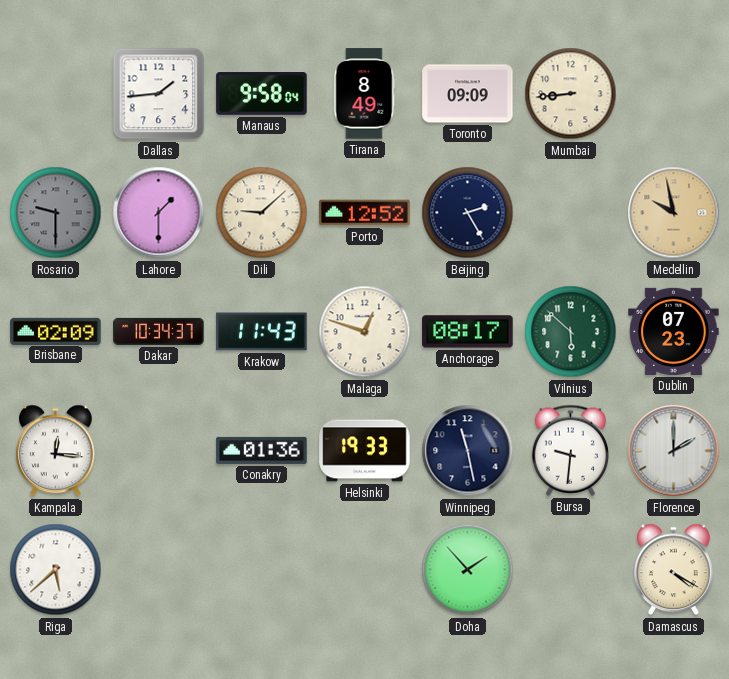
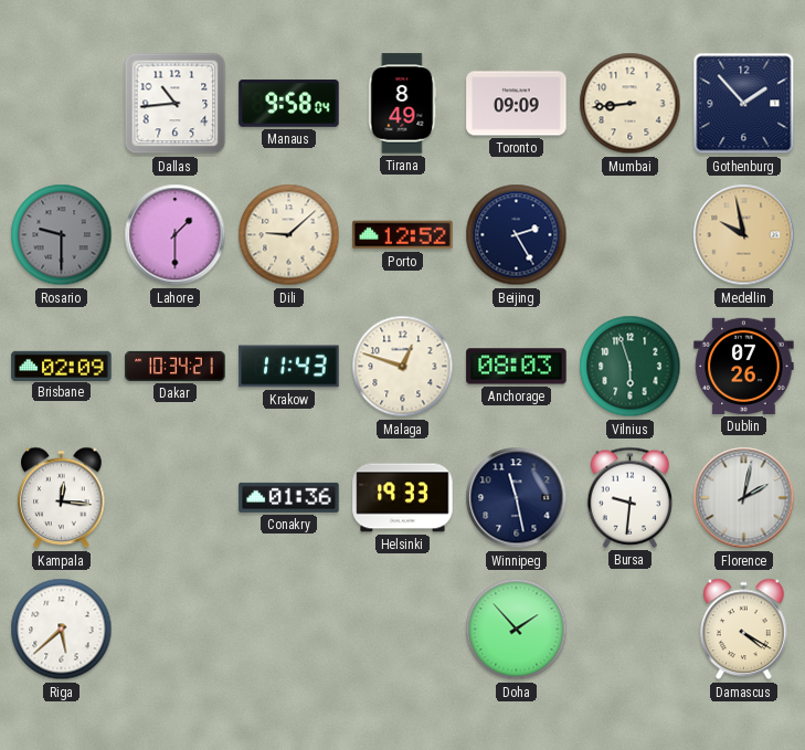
Dallas: 1:44 -> 10:44 (176, 104)
Gothenburg: none -> 1:53 (744, 104)
Dakar: 10:34:37 -> 10:34:21 (176, 366)
Anchorage: 08:17 -> 08:03 (517, 367)
Vilnius: 5:52 -> 5:57 (631, 367)
Dublin: 07:23 -> 07:26 (744, 366)
Florence: 2:00 -> 2:02 (744, 498)
